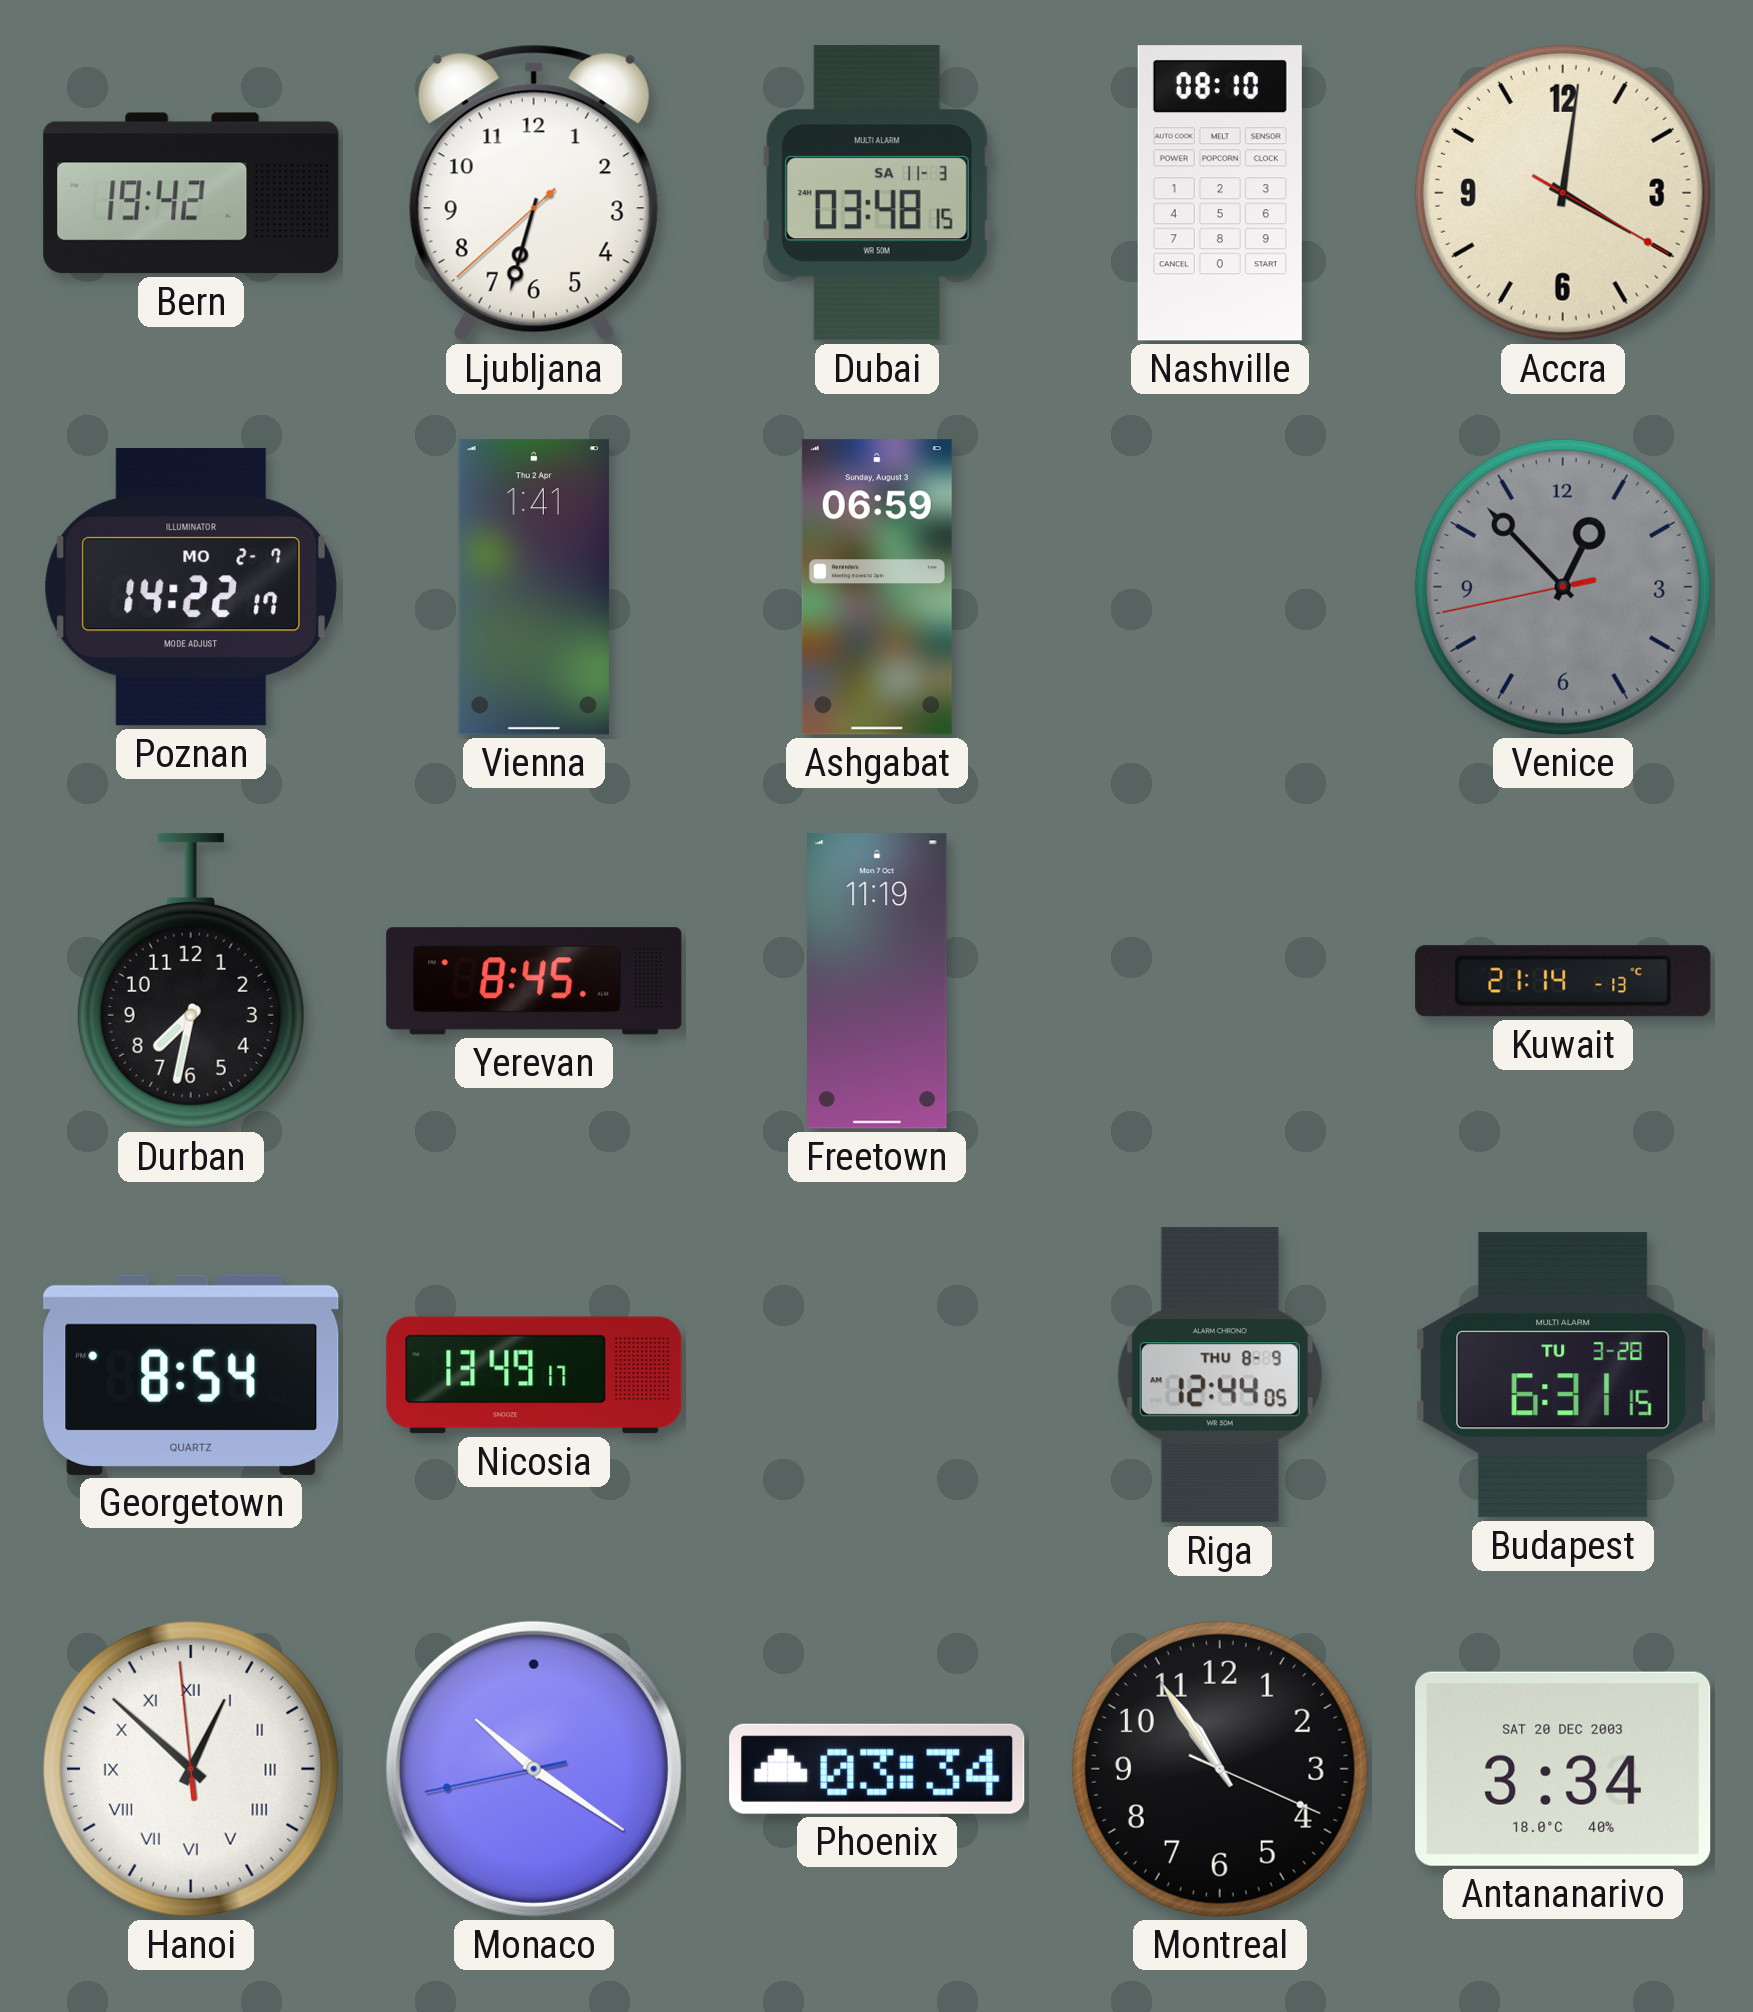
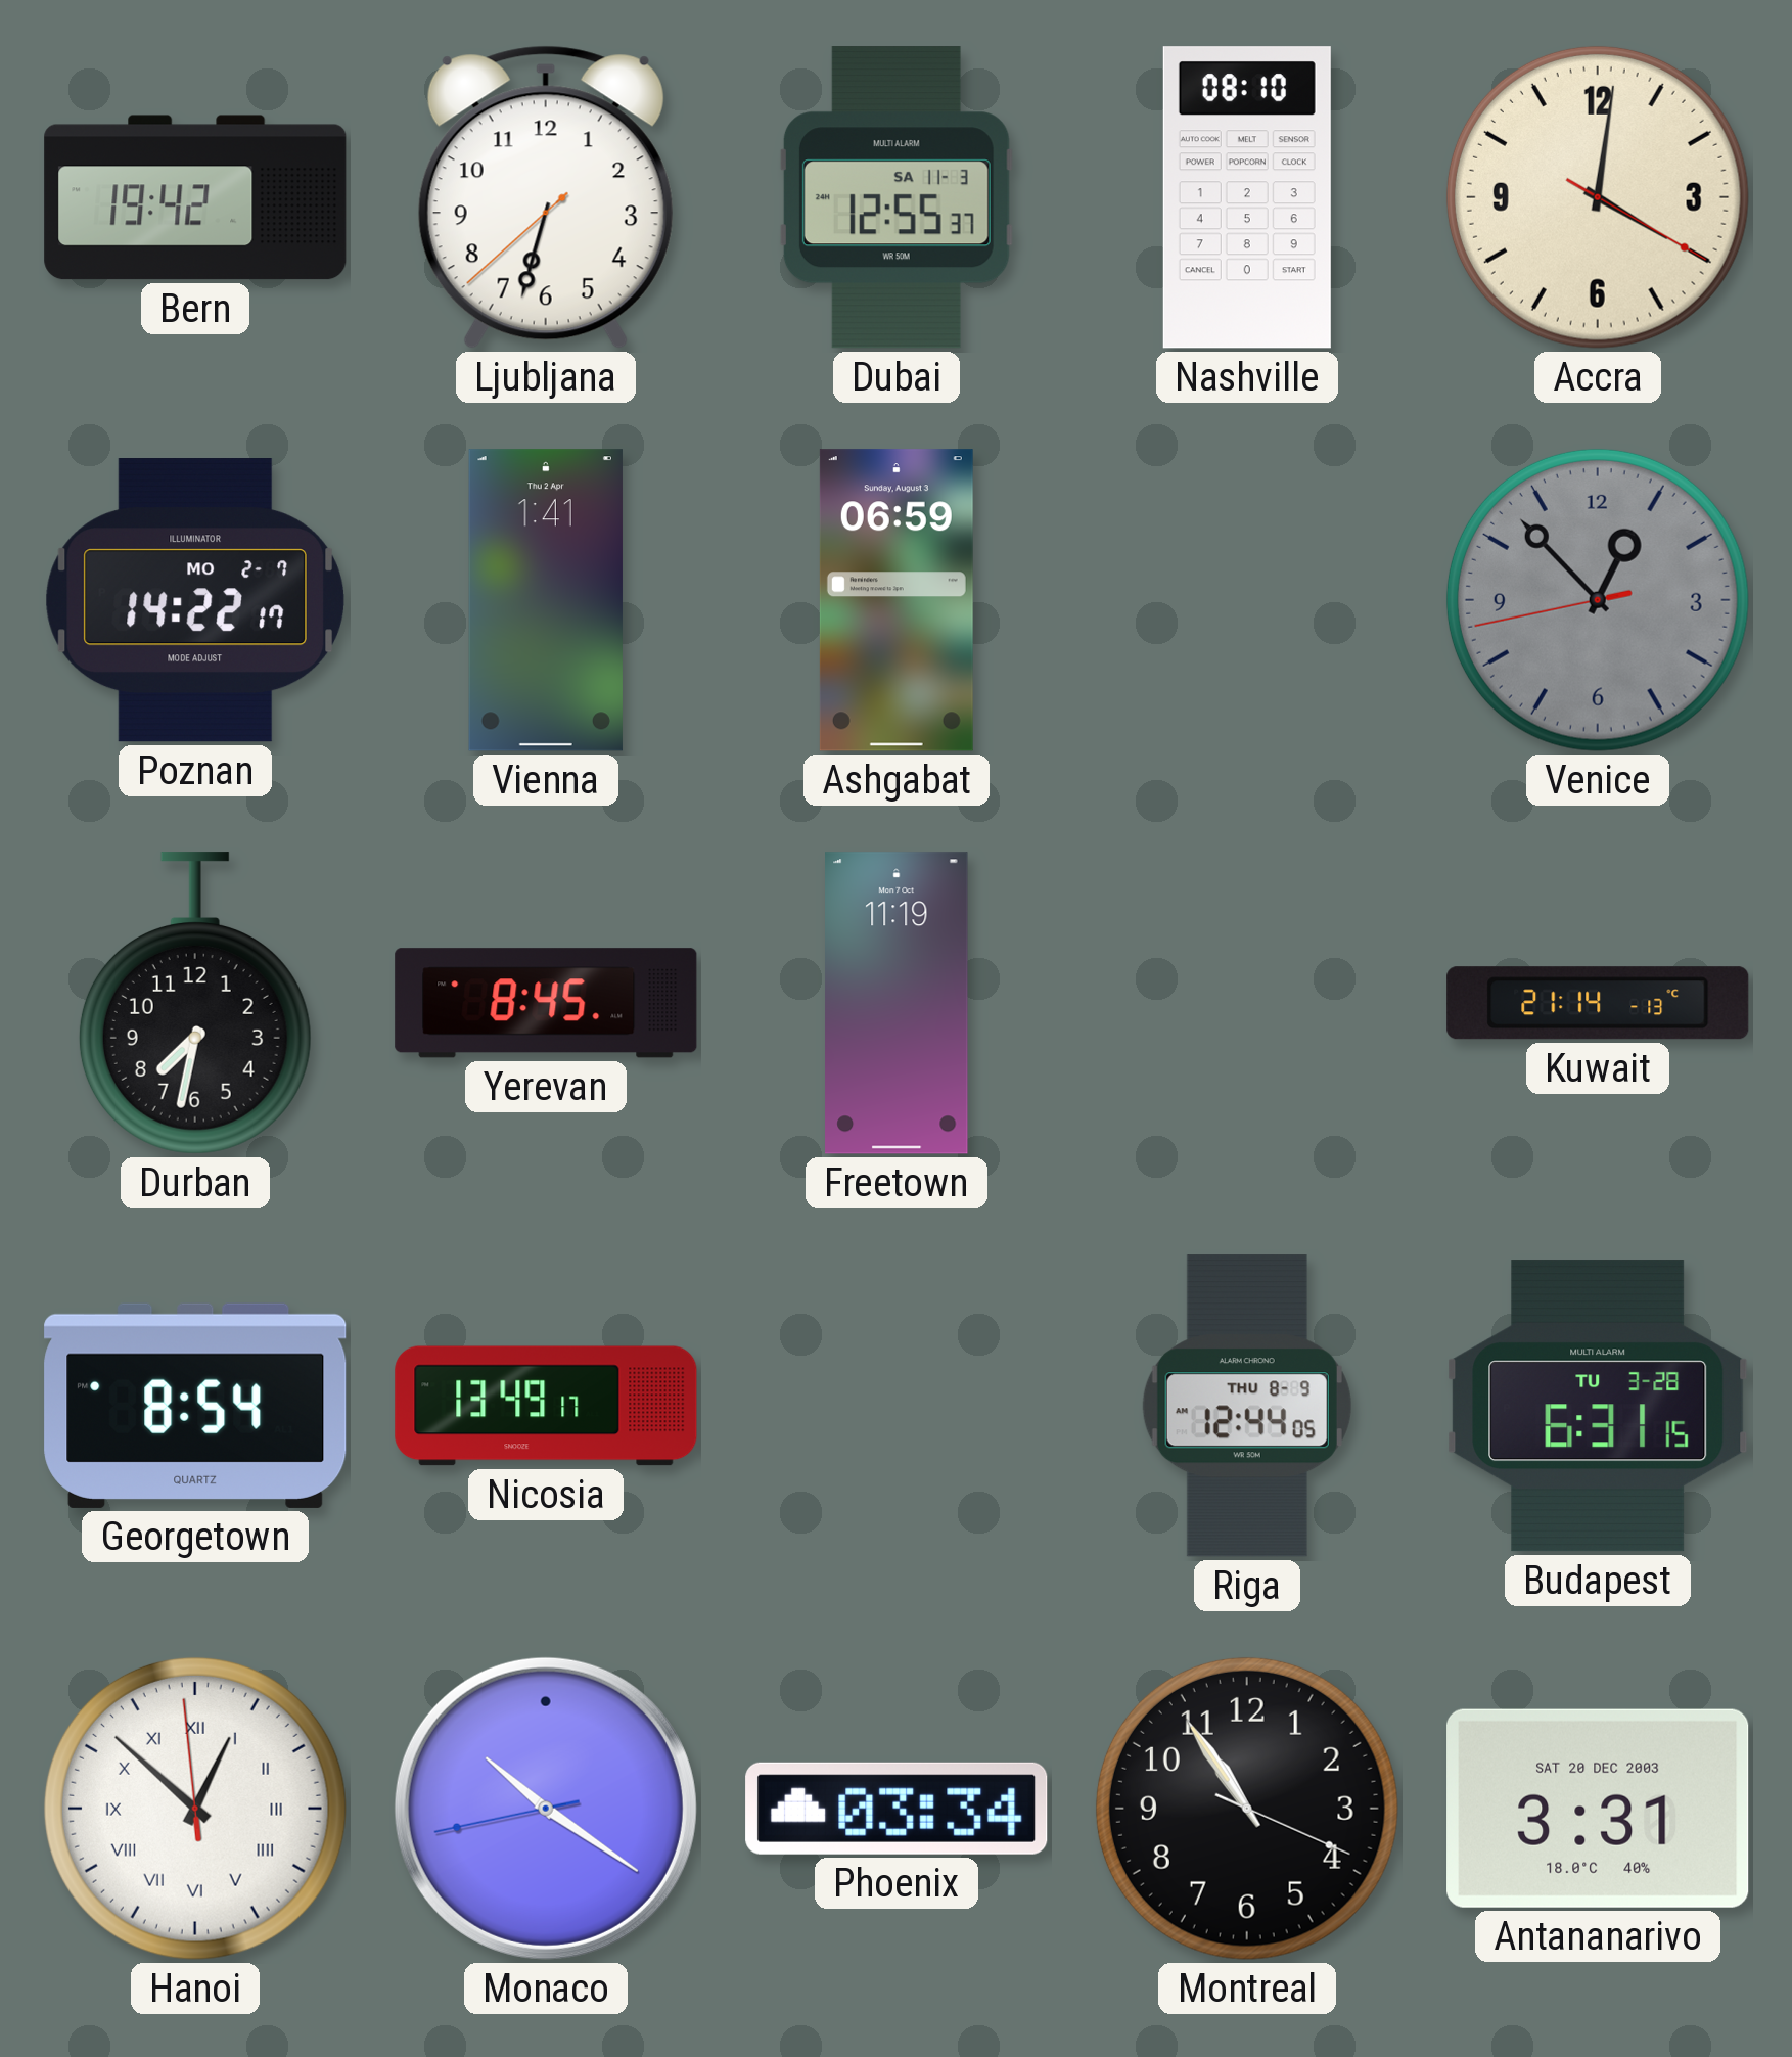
Dubai: 03:48 -> 12:55 (897, 197)
Antananarivo: 3:34 -> 3:31 (1598, 1809)
